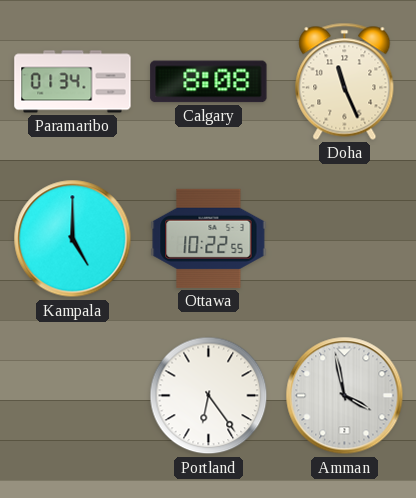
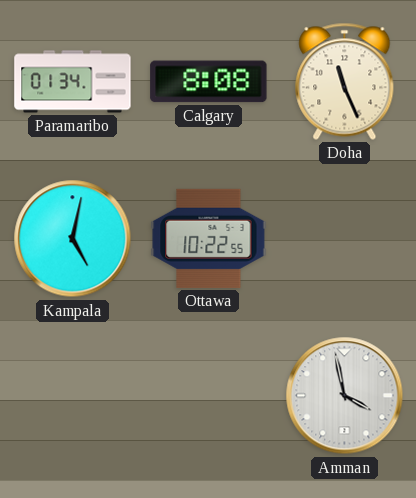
Kampala: 5:00 -> 5:02 (73, 239)
Portland: 6:24 -> none (209, 396)
